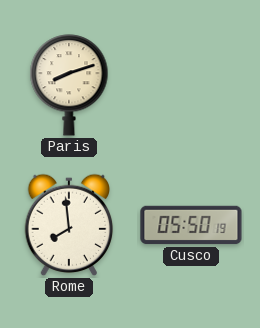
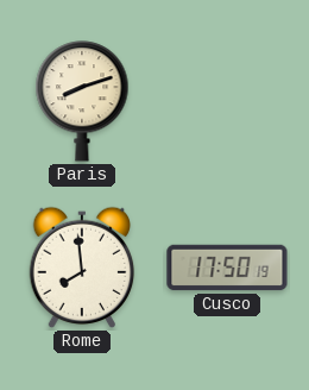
Cusco: 05:50 -> 17:50 (227, 268)
